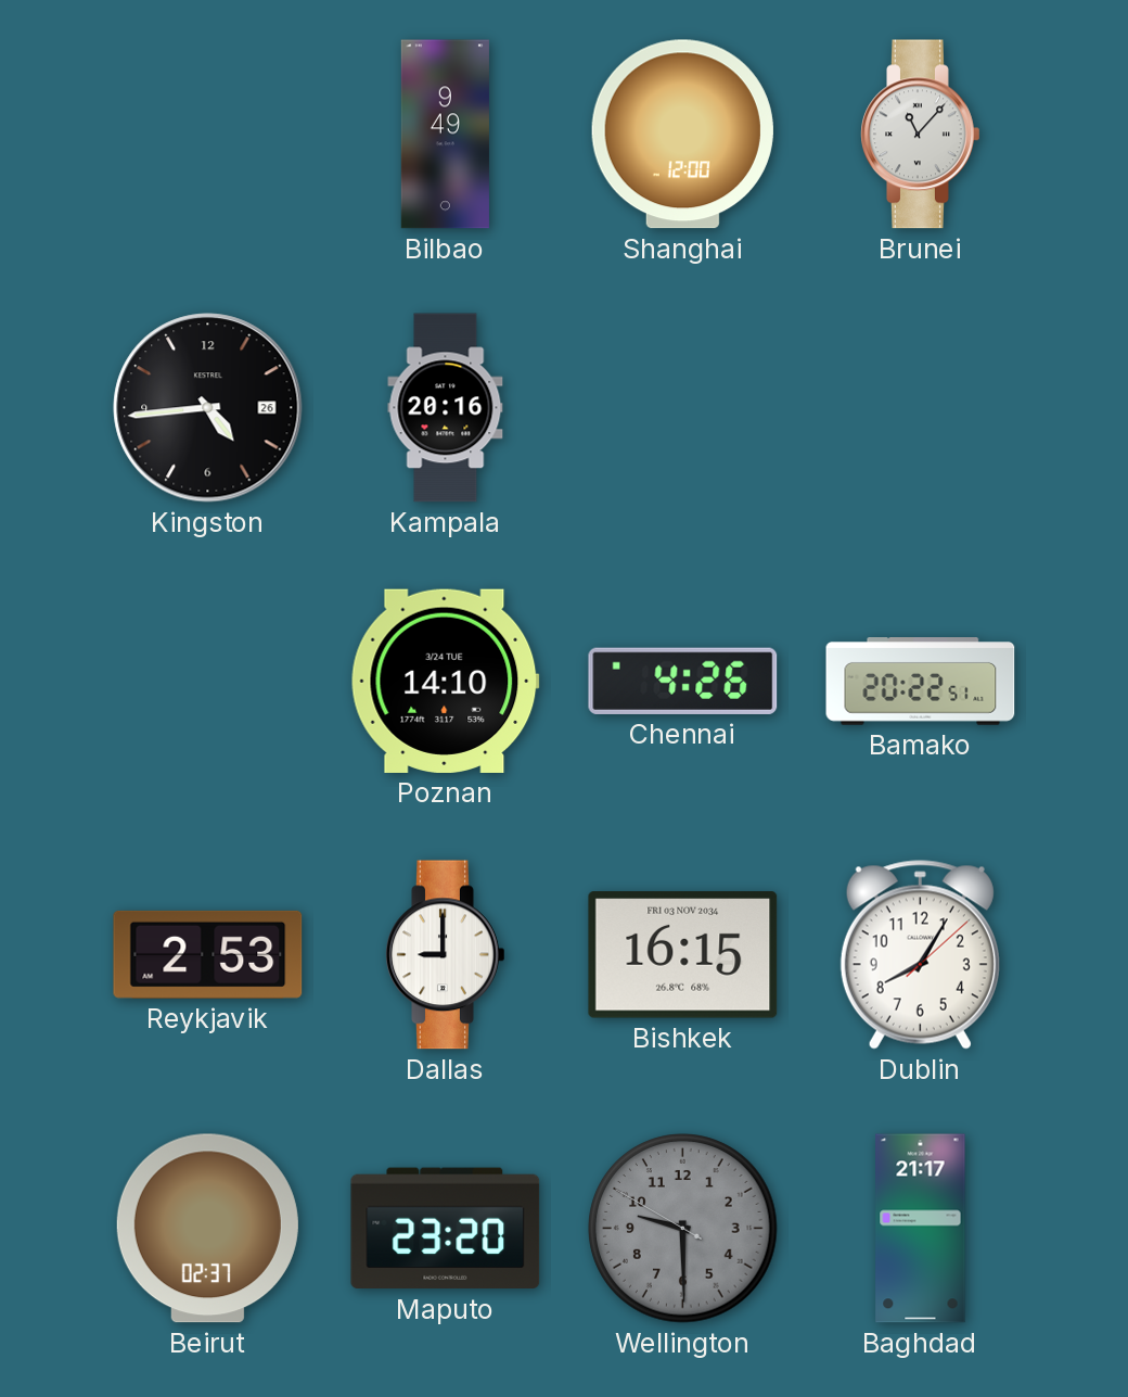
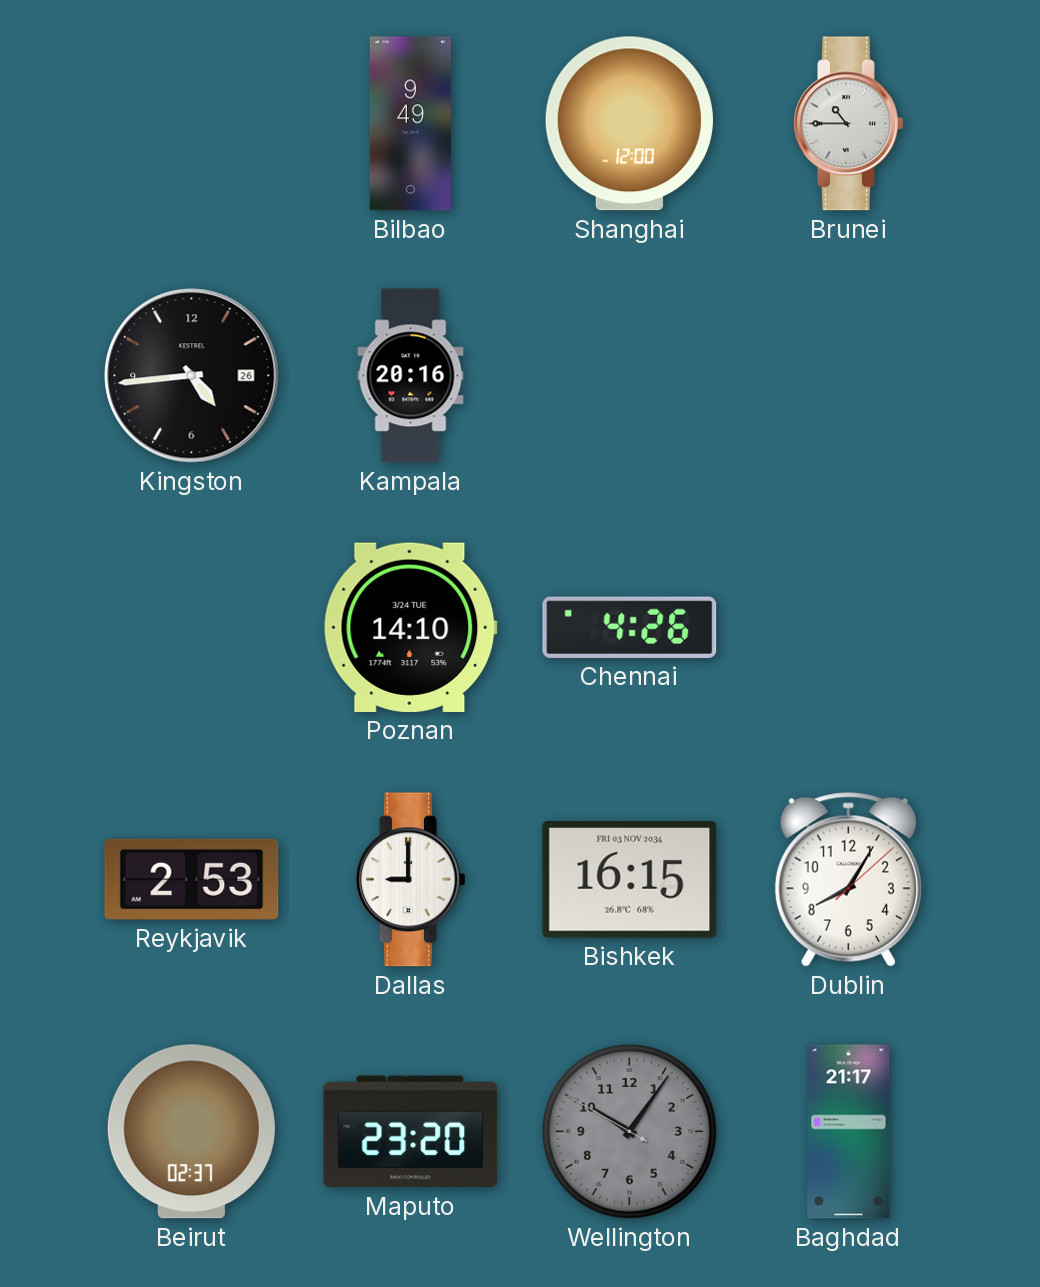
Brunei: 11:07 -> 10:45 (849, 124)
Bamako: 20:22 -> none (921, 682)
Wellington: 9:29 -> 10:05 (630, 1132)
